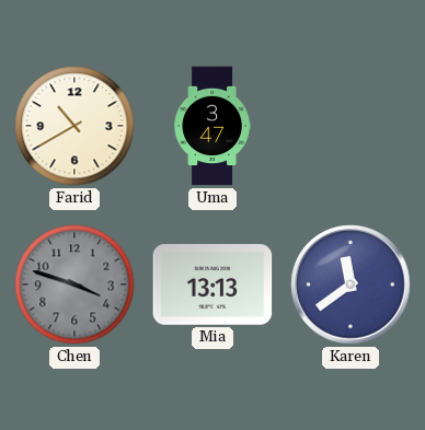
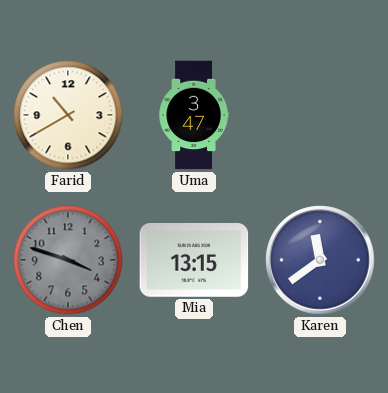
Mia: 13:13 -> 13:15 (194, 261)
